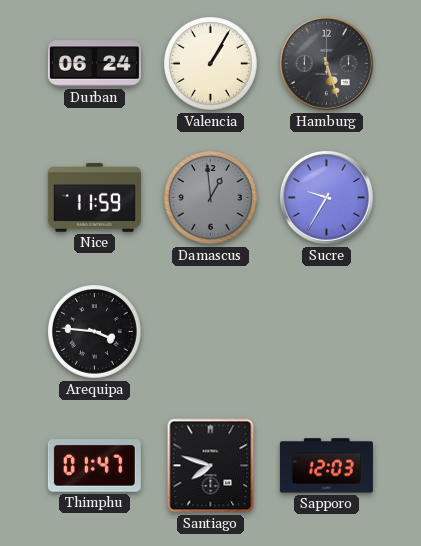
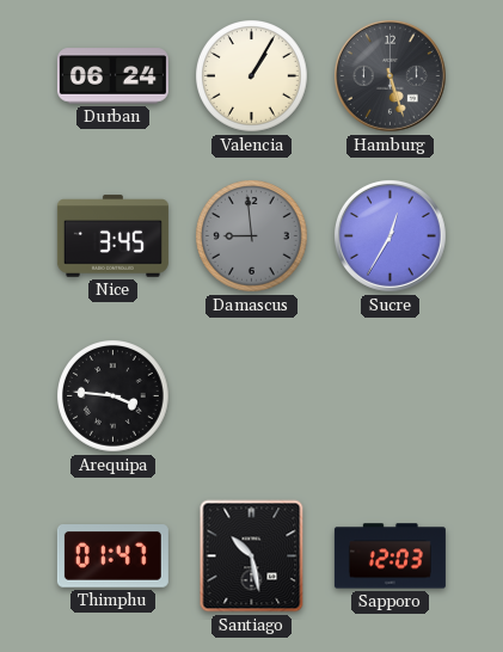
Nice: 11:59 -> 3:45 (112, 236)
Damascus: 12:59 -> 8:59 (252, 236)
Sucre: 9:35 -> 12:35 (389, 235)
Santiago: 7:48 -> 10:28 (252, 556)
